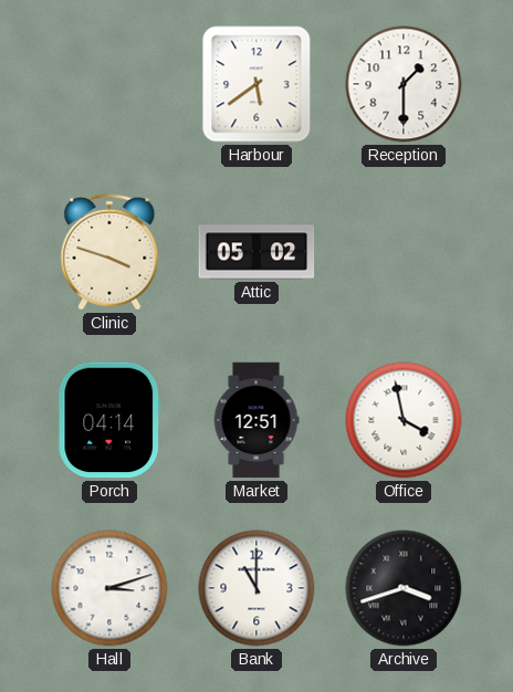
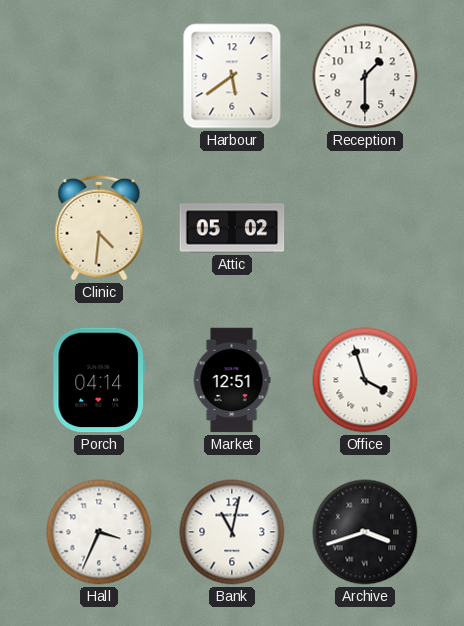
Clinic: 3:48 -> 4:31 (99, 228)
Office: 3:58 -> 3:57 (365, 380)
Hall: 3:12 -> 3:34 (99, 532)
Bank: 11:00 -> 11:02 (232, 532)
